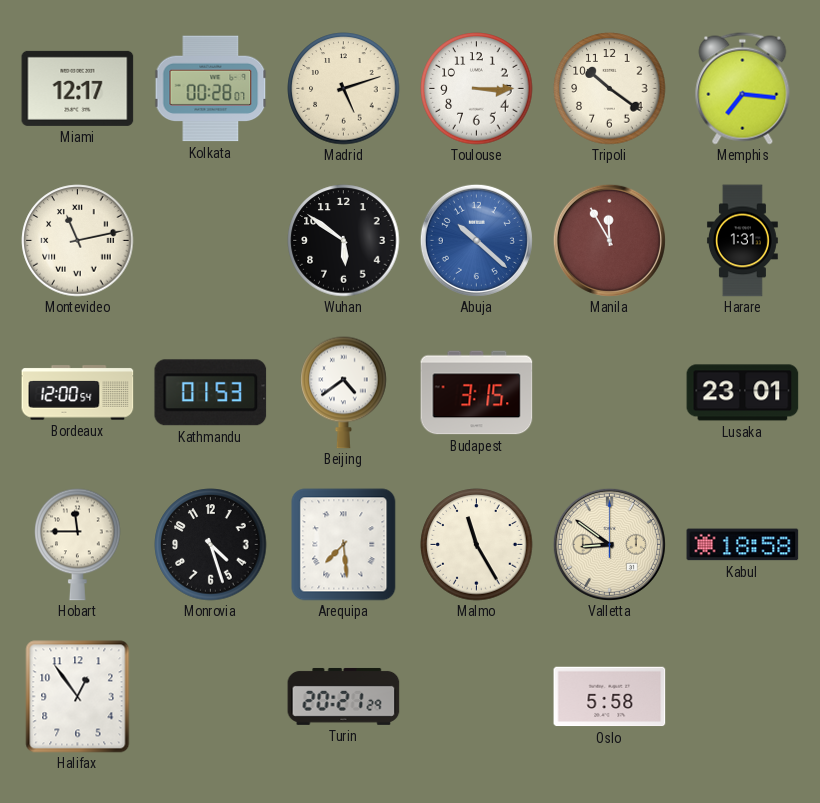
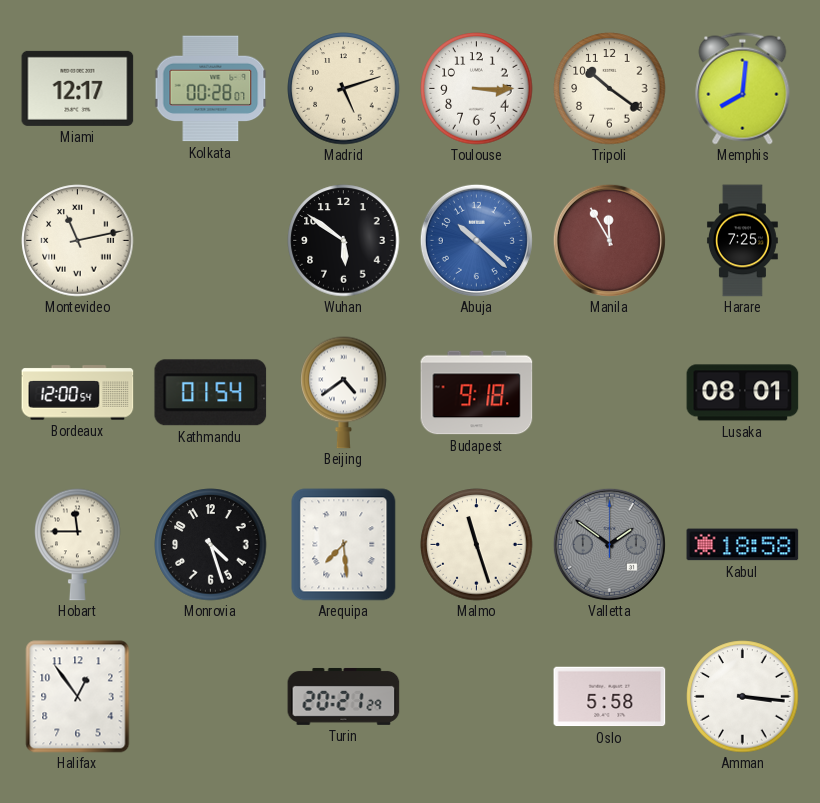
Memphis: 7:16 -> 8:01 (743, 89)
Harare: 1:31 -> 7:25 (742, 241)
Kathmandu: 01:53 -> 01:54 (211, 393)
Budapest: 3:15 -> 9:18 (477, 393)
Lusaka: 23:01 -> 08:01 (743, 393)
Malmo: 11:25 -> 11:27 (477, 545)
Valletta: 8:51 -> 1:51 (609, 544)
Valletta dial: cream -> grey (609, 544)
Amman: none -> 3:16 (743, 697)
